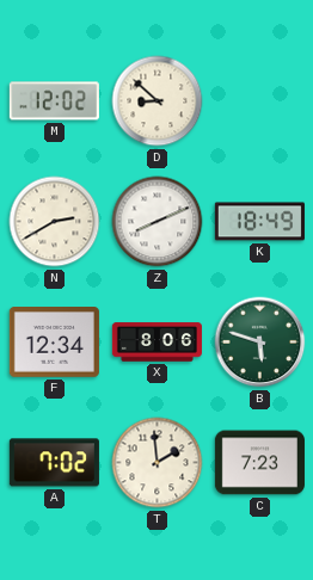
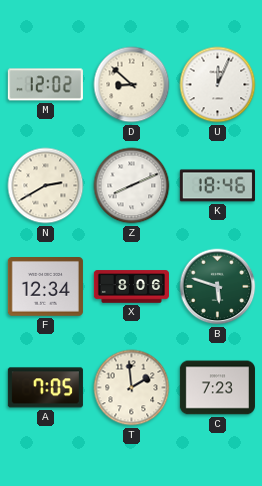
U: none -> 12:04 (218, 85)
K: 18:49 -> 18:46 (217, 186)
A: 7:02 -> 7:05 (45, 388)
